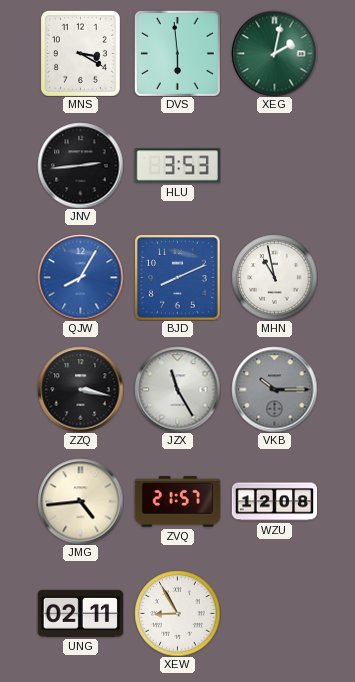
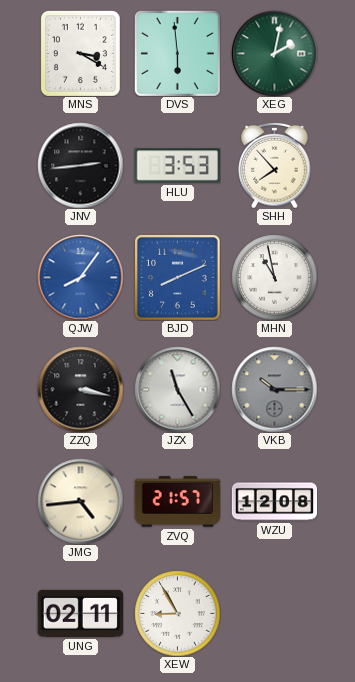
SHH: none -> 7:53 (275, 165)
QJW: 8:05 -> 8:06 (80, 277)
